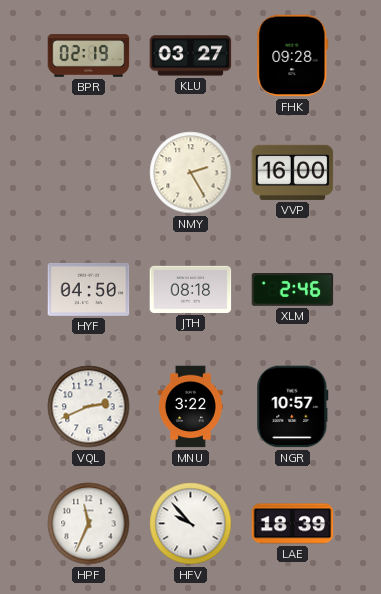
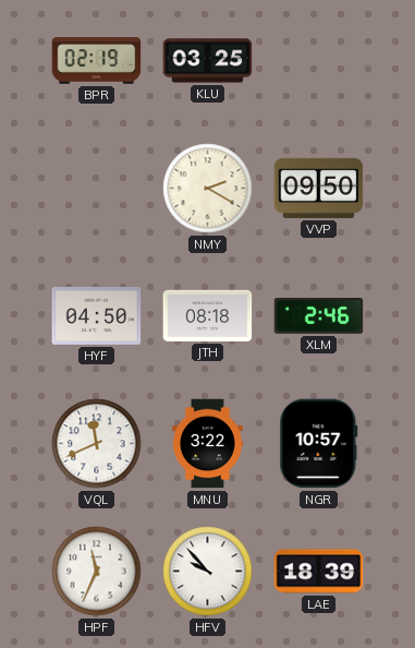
KLU: 03:27 -> 03:25 (208, 61)
FHK: 09:28 -> none (293, 56)
NMY: 2:25 -> 2:20 (208, 189)
VVP: 16:00 -> 09:50 (319, 188)
VQL: 2:41 -> 11:41 (97, 444)
